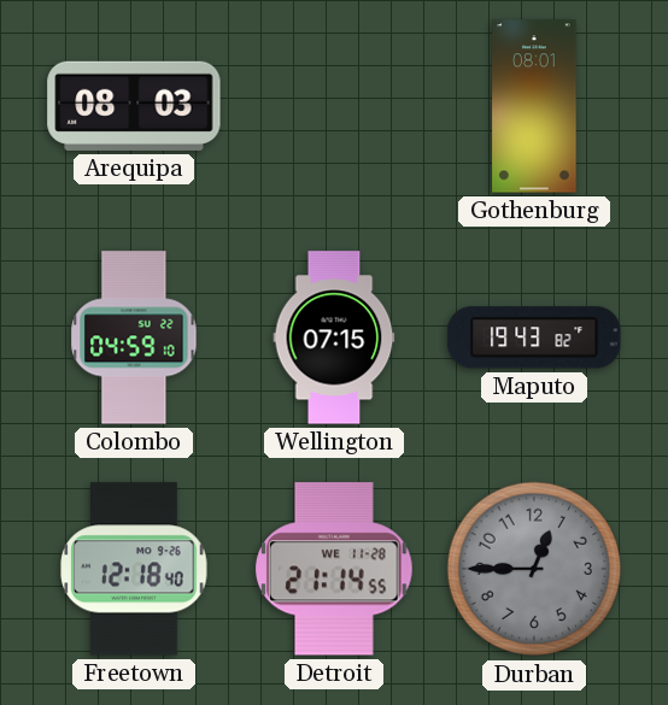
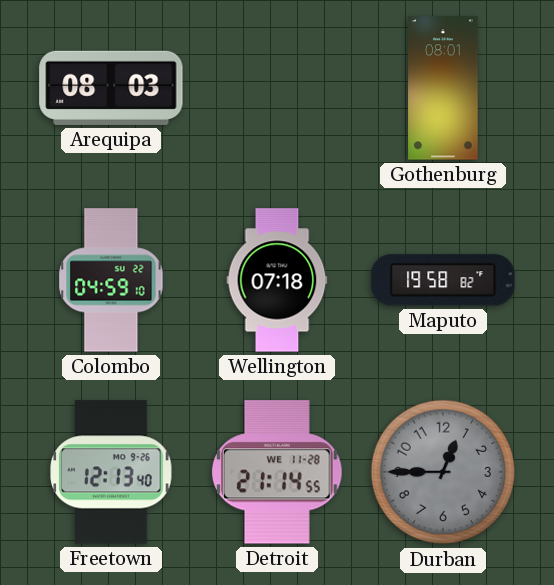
Wellington: 07:15 -> 07:18 (277, 280)
Maputo: 19:43 -> 19:58 (443, 280)
Freetown: 12:18 -> 12:13 (111, 472)
